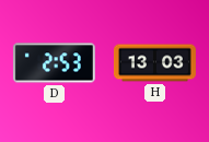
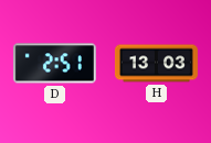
D: 2:53 -> 2:51 (54, 64)
